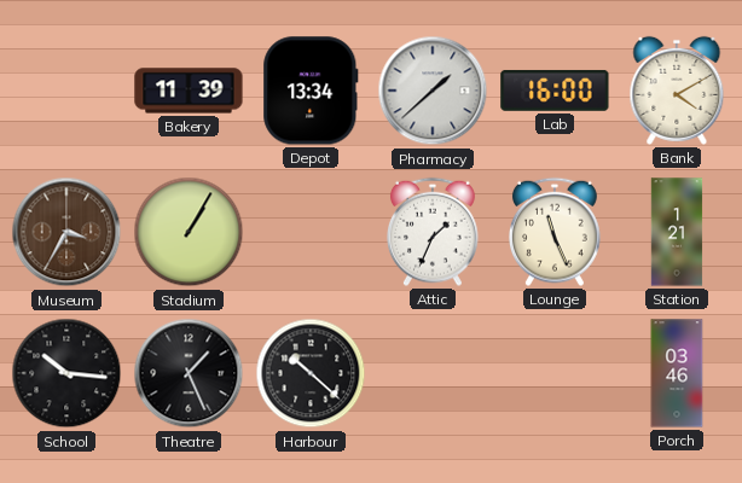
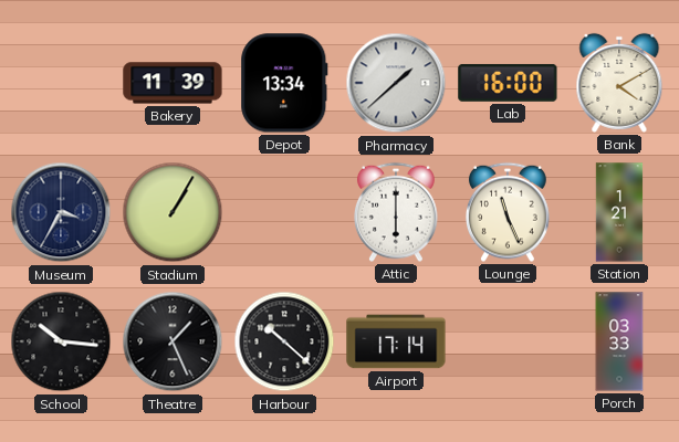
Museum dial: brown -> navy (61, 212)
Attic: 1:34 -> 6:00 (397, 212)
Airport: none -> 17:14 (396, 341)
Porch: 03:46 -> 03:33 (619, 341)
